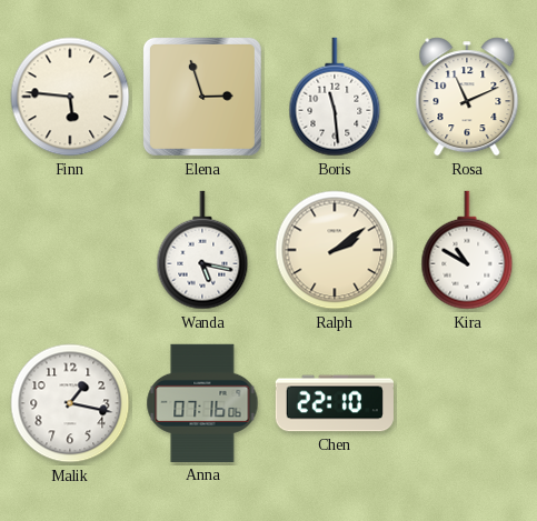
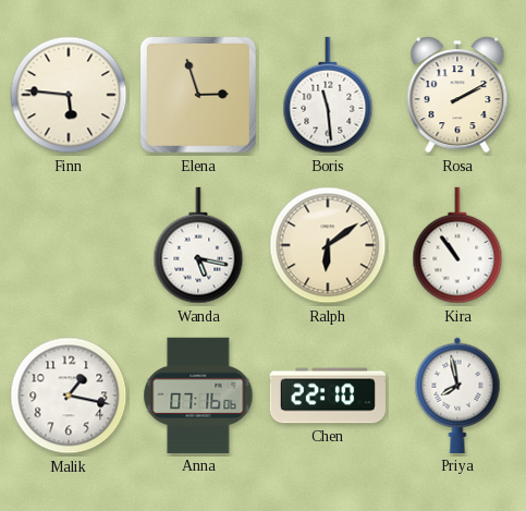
Rosa: 11:11 -> 2:10 (457, 95)
Ralph: 2:09 -> 6:09 (328, 245)
Kira: 10:50 -> 10:54 (457, 245)
Priya: none -> 7:58 (457, 396)
